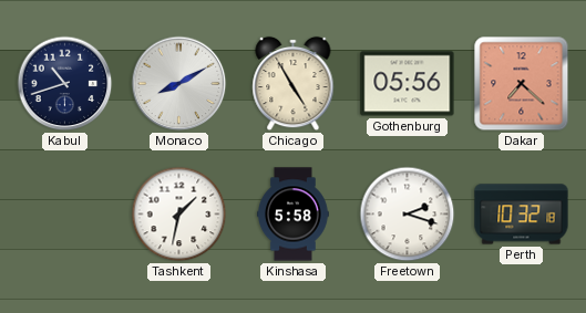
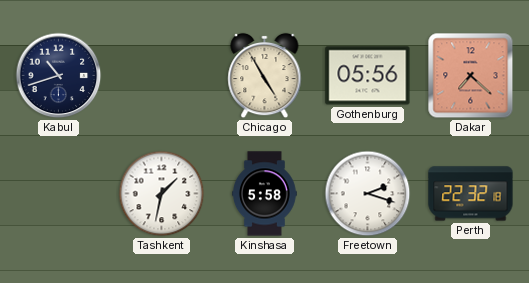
Monaco: 8:10 -> none (179, 84)
Perth: 10:32 -> 22:32 (471, 194)
